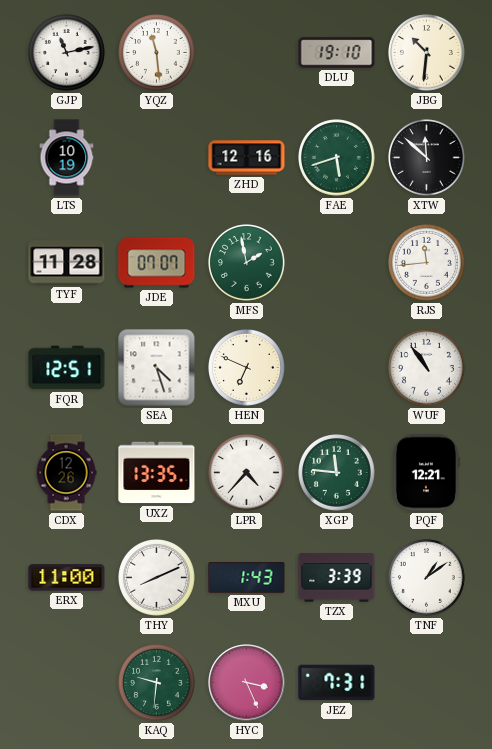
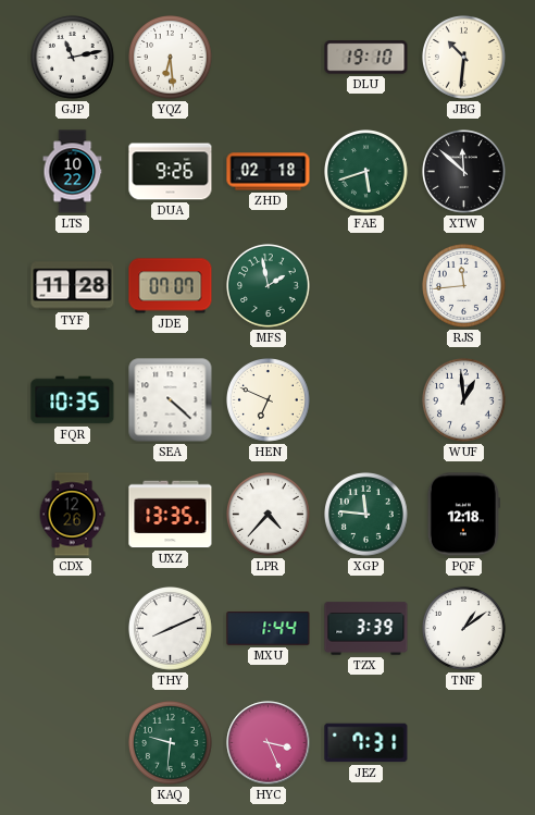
YQZ: 11:29 -> 6:29 (171, 58)
LTS: 10:19 -> 10:22 (73, 172)
DUA: none -> 9:26 (171, 172)
ZHD: 12:16 -> 02:18 (269, 172)
FQR: 12:51 -> 10:35 (73, 400)
SEA: 4:27 -> 4:22 (171, 400)
WUF: 10:54 -> 12:59 (464, 400)
PQF: 12:21 -> 12:18 (463, 515)
ERX: 11:00 -> none (67, 578)
MXU: 1:43 -> 1:44 (269, 629)
